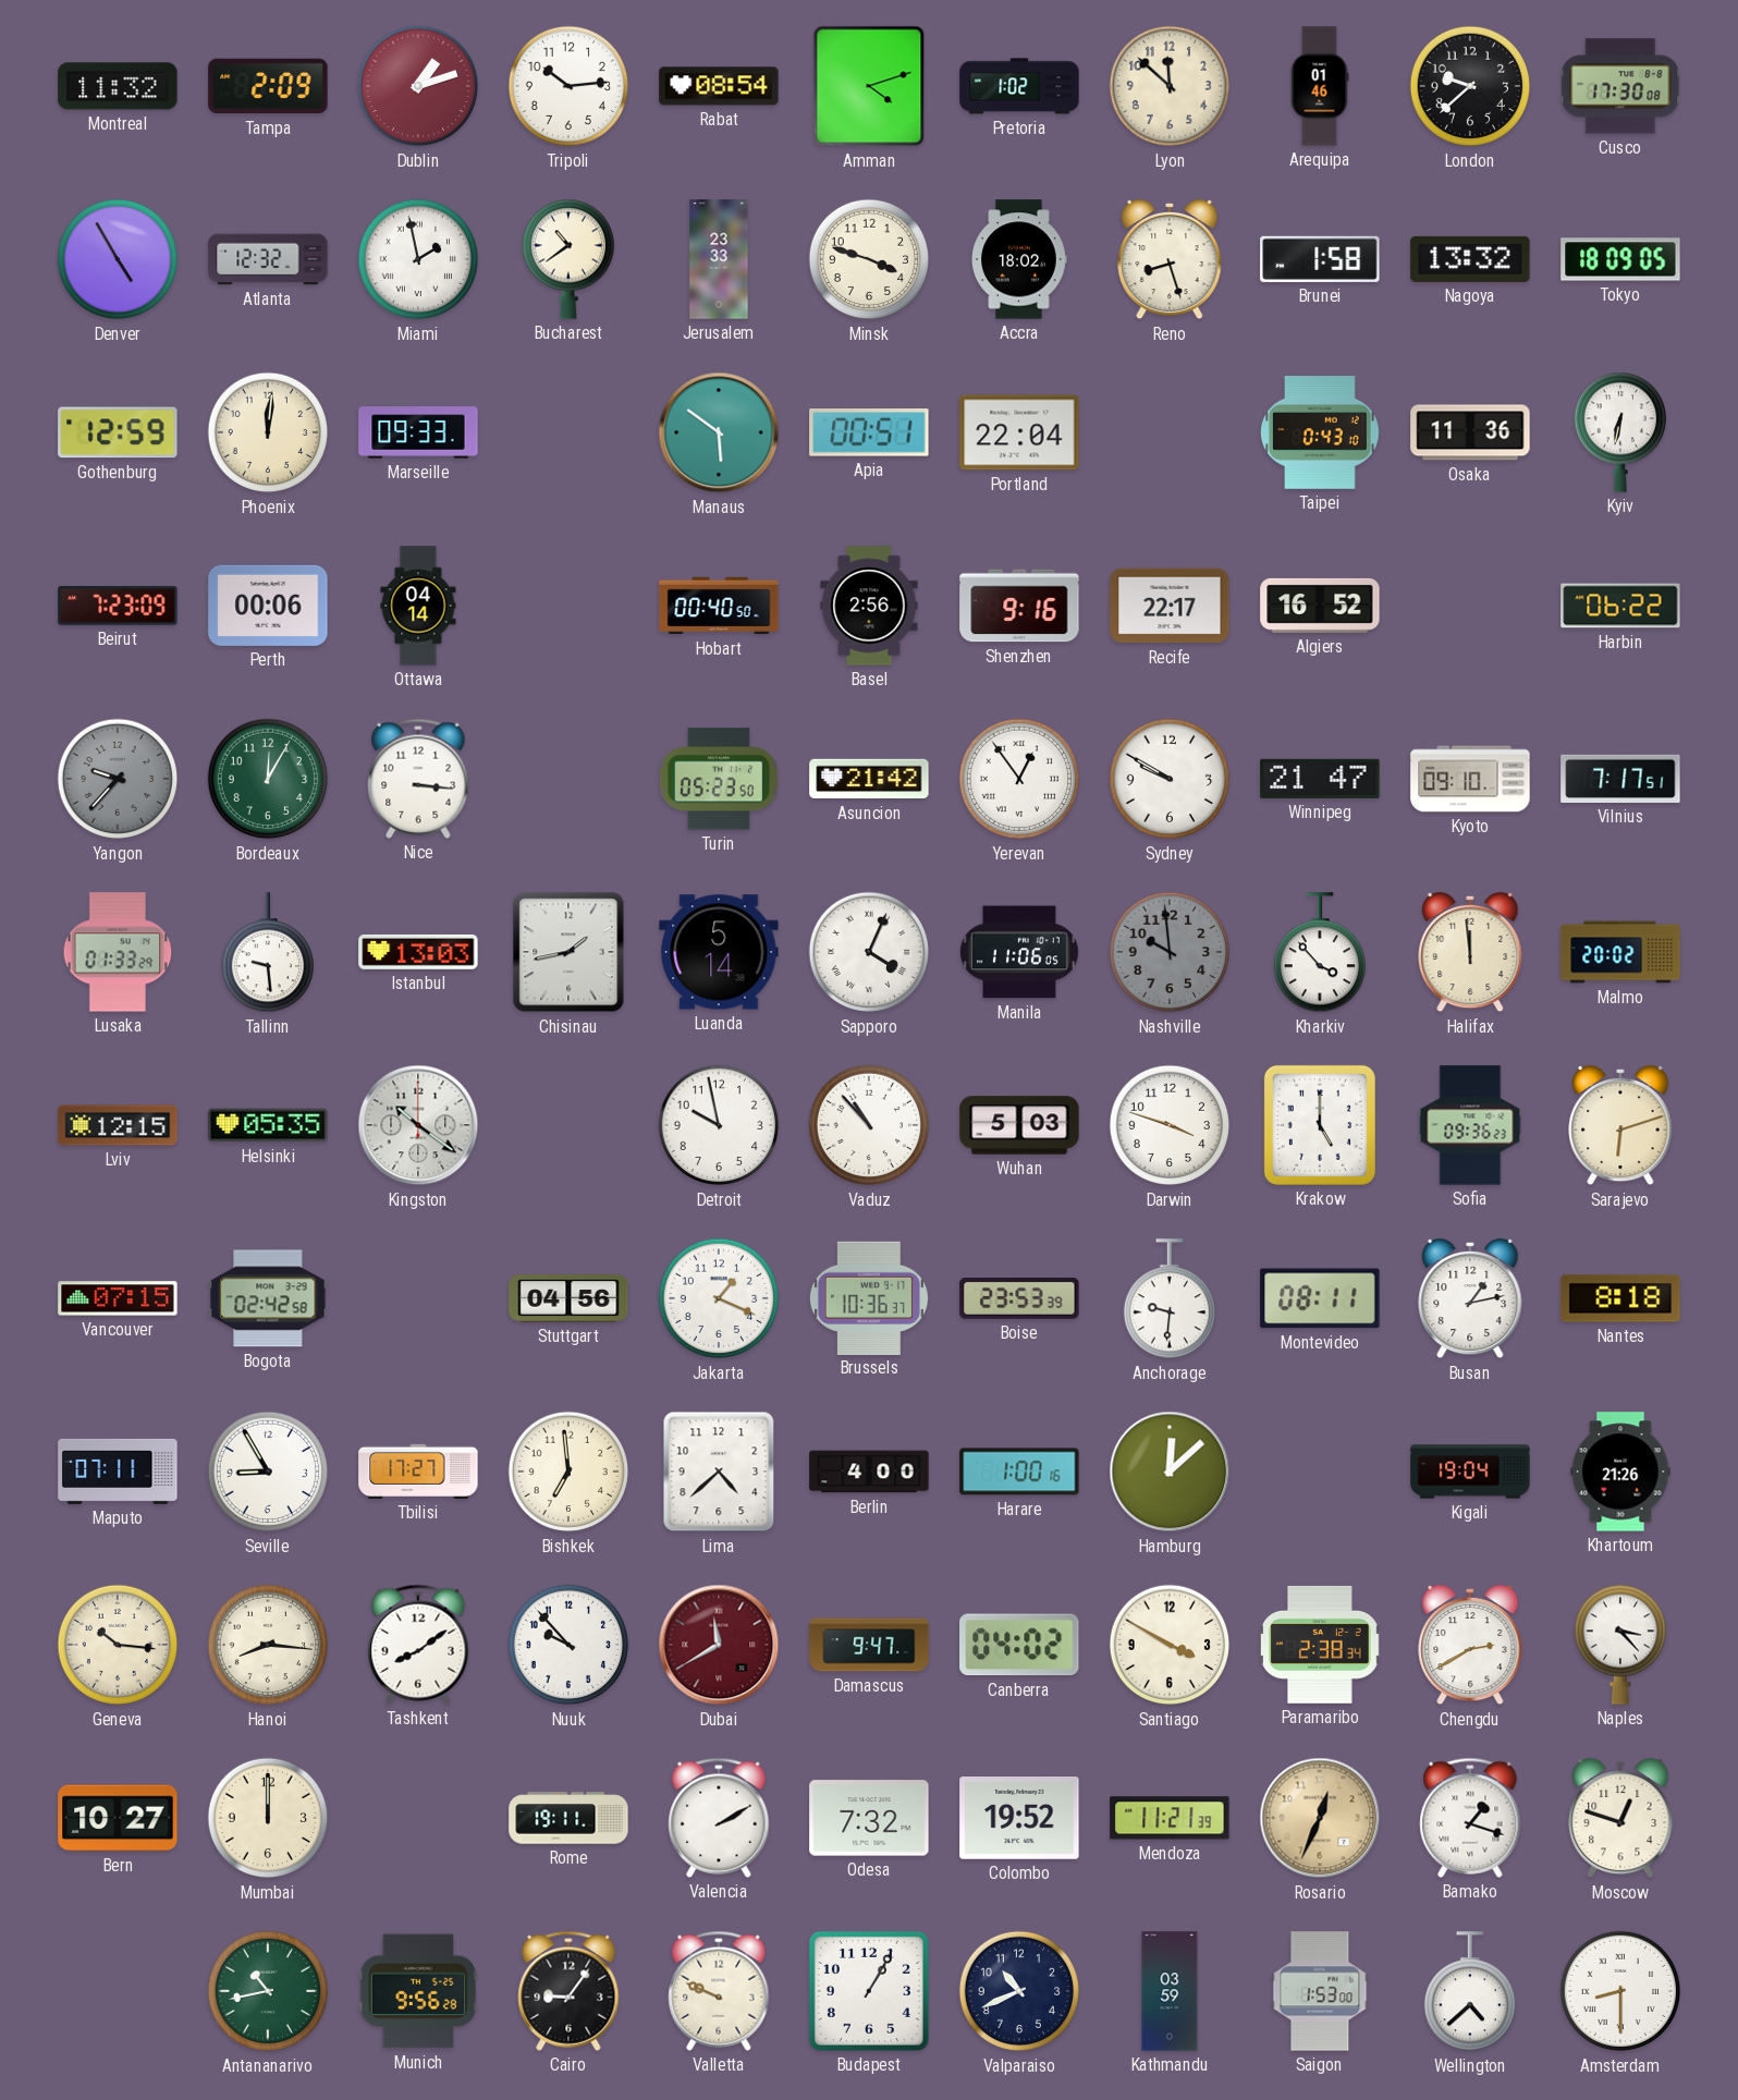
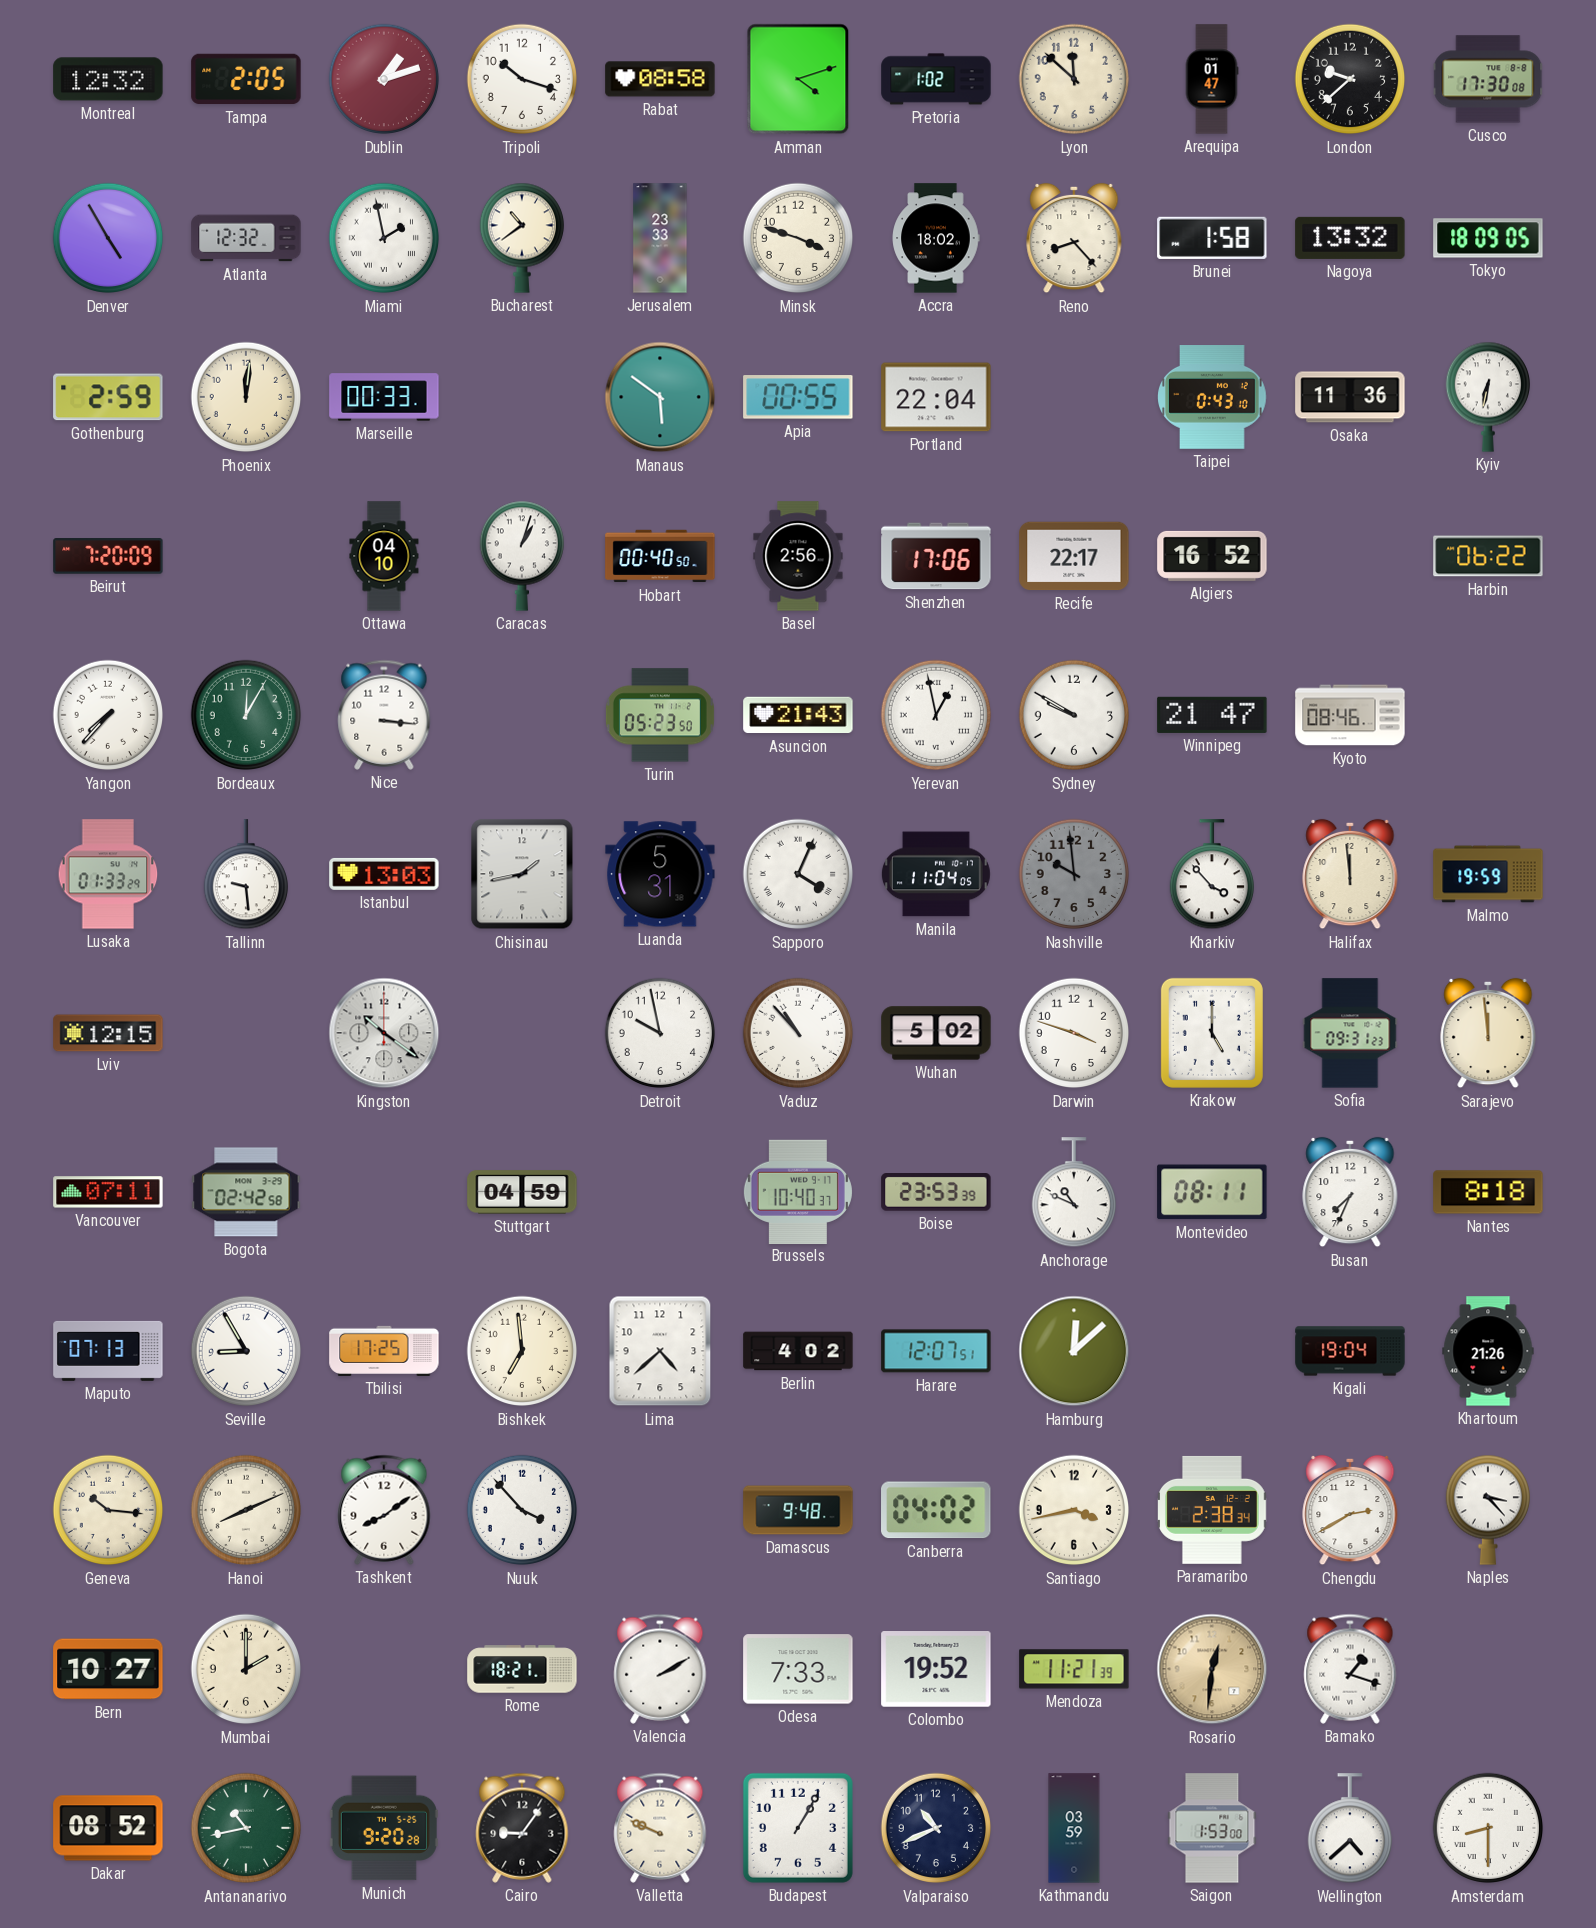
Montreal: 11:32 -> 12:32 (108, 79)
Tampa: 2:09 -> 2:05 (246, 79)
Tripoli: 10:14 -> 10:18 (522, 79)
Rabat: 08:54 -> 08:58 (660, 79)
Arequipa: 01:46 -> 01:47 (1212, 79)
Reno: 8:27 -> 8:23 (1074, 238)
Gothenburg: 12:59 -> 2:59 (108, 397)
Marseille: 09:33 -> 00:33 (384, 397)
Apia: 00:51 -> 00:55 (798, 397)
Beirut: 7:23 -> 7:20 (108, 556)
Perth: 00:06 -> none (268, 606)
Ottawa: 04:14 -> 04:10 (384, 556)
Caracas: none -> 1:03 (521, 556)
Shenzhen: 9:16 -> 17:06 (936, 556)
Yangon: 9:37 -> 7:37 (108, 715)
Yangon dial: grey -> white (108, 715)
Asuncion: 21:42 -> 21:43 (798, 715)
Yerevan: 12:54 -> 12:58 (936, 715)
Kyoto: 09:10 -> 08:46 (1350, 715)
Vilnius: 7:17 -> none (1620, 779)
Luanda: 5:14 -> 5:31 (660, 874)
Manila: 11:06 -> 11:04 (936, 874)
Malmo: 20:02 -> 19:59 (1488, 874)
Helsinki: 05:35 -> none (268, 1125)
Wuhan: 5:03 -> 5:02 (936, 1033)
Sofia: 09:36 -> 09:31 (1350, 1033)
Sarajevo: 6:12 -> 11:59 (1488, 1033)
Vancouver: 07:15 -> 07:11 (108, 1192)
Stuttgart: 04:56 -> 04:59 (522, 1192)
Jakarta: 1:19 -> none (719, 1298)
Brussels: 10:36 -> 10:40 (798, 1191)
Anchorage: 9:31 -> 10:49 (1073, 1193)
Busan: 1:13 -> 7:34 (1350, 1192)
Maputo: 07:11 -> 07:13 (108, 1351)
Tbilisi: 17:27 -> 17:25 (384, 1351)
Berlin: 4:00 -> 4:02 (798, 1351)
Harare: 1:00 -> 12:07 (936, 1351)
Hanoi: 8:16 -> 8:11 (246, 1510)
Nuuk: 9:53 -> 3:53 (522, 1510)
Dubai: 11:40 -> none (719, 1645)
Damascus: 9:47 -> 9:48 (798, 1510)
Santiago: 3:50 -> 3:43 (1074, 1510)
Mumbai: 12:00 -> 2:00 (246, 1669)
Rome: 19:11 -> 18:21 (522, 1669)
Odesa: 7:32 -> 7:33 (798, 1669)
Rosario: 12:34 -> 12:31 (1212, 1669)
Moscow: 12:48 -> none (1620, 1818)
Dakar: none -> 08:52 (108, 1828)
Munich: 9:56 -> 9:20 (384, 1828)
